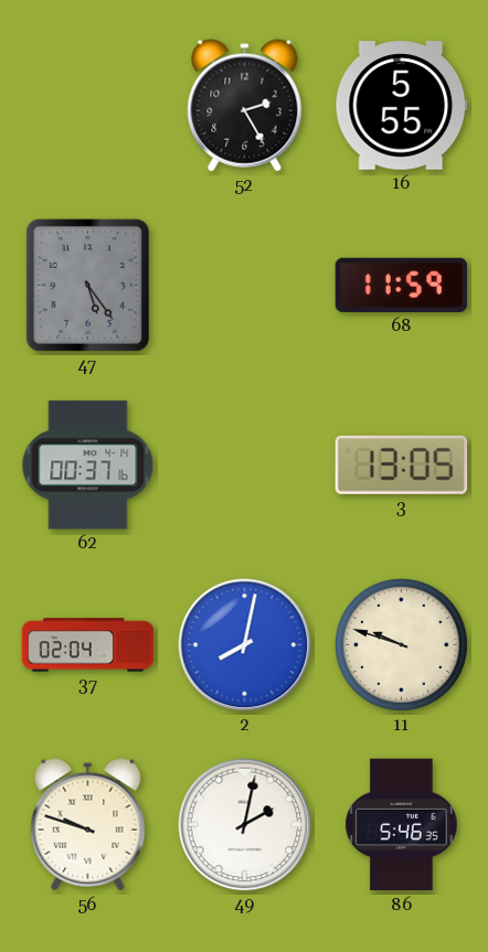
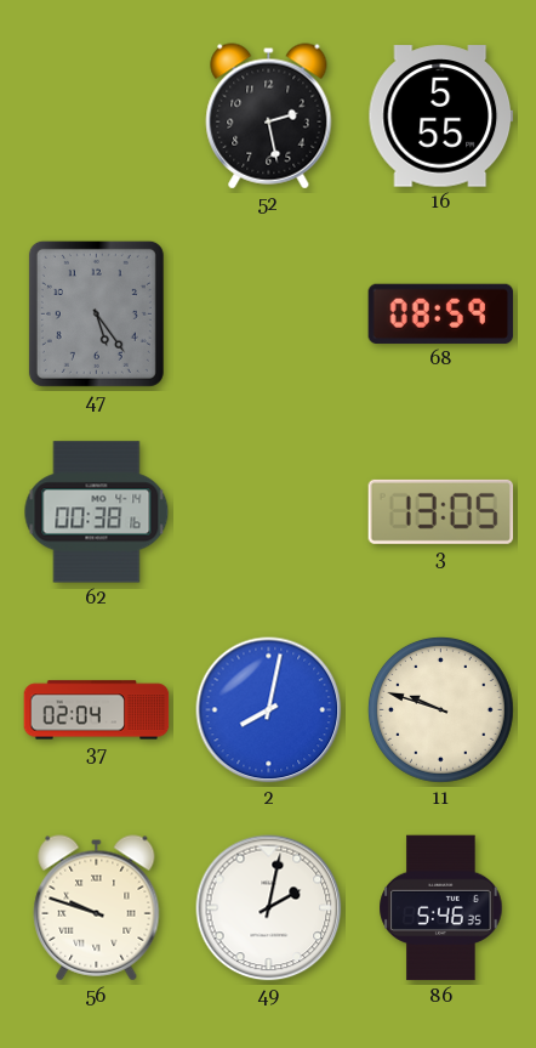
52: 2:25 -> 2:28 (269, 117)
68: 11:59 -> 08:59 (441, 313)
62: 00:37 -> 00:38 (97, 512)
